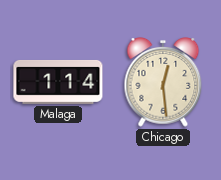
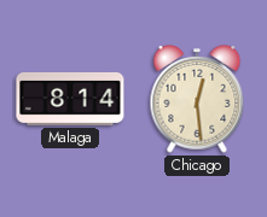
Malaga: 1:14 -> 8:14 (70, 99)
